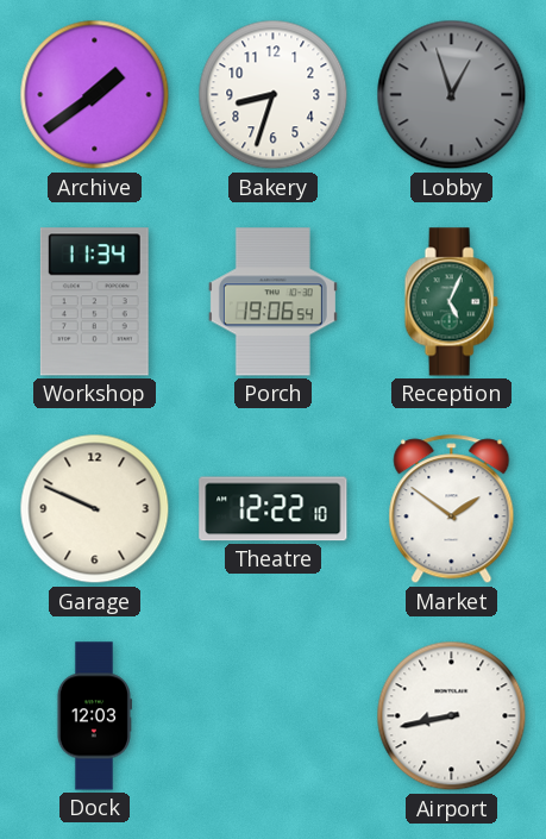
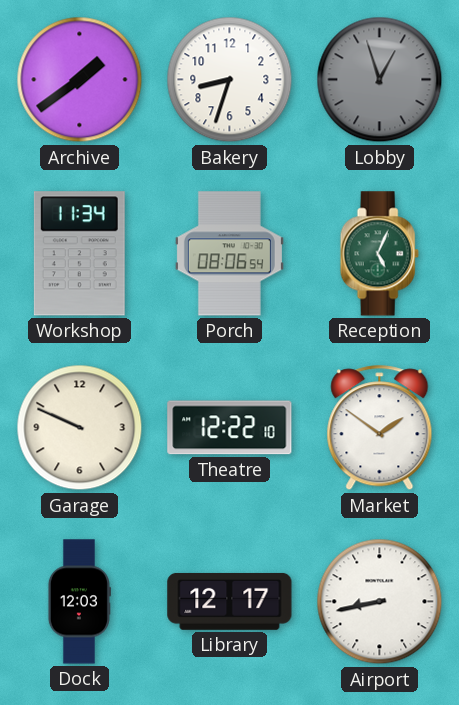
Porch: 19:06 -> 08:06 (229, 254)
Library: none -> 12:17 (230, 601)
